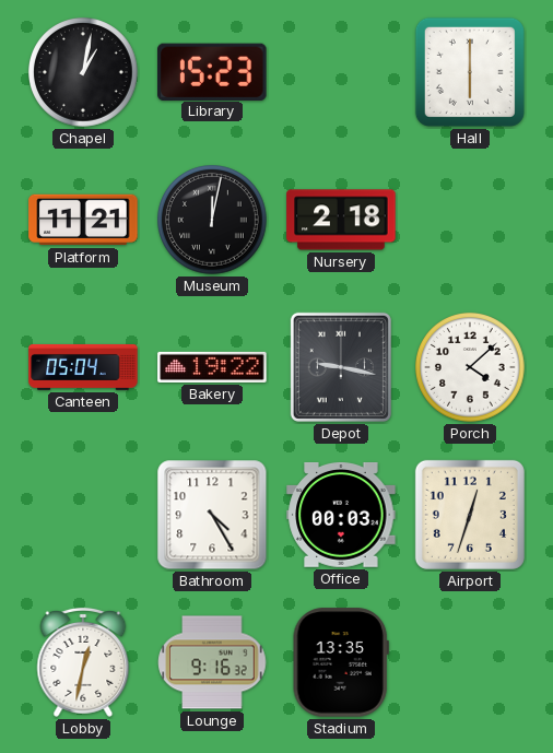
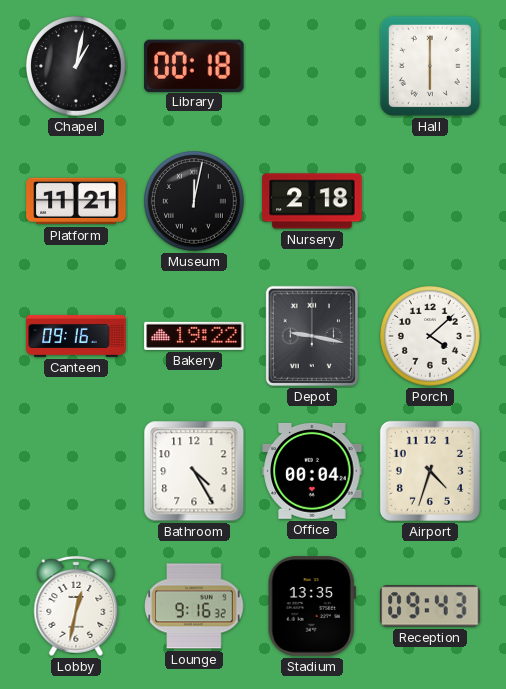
Library: 15:23 -> 00:18 (194, 65)
Canteen: 05:04 -> 09:16 (76, 336)
Office: 00:03 -> 00:04 (312, 471)
Airport: 12:33 -> 4:33 (430, 471)
Reception: none -> 09:43 (430, 606)
